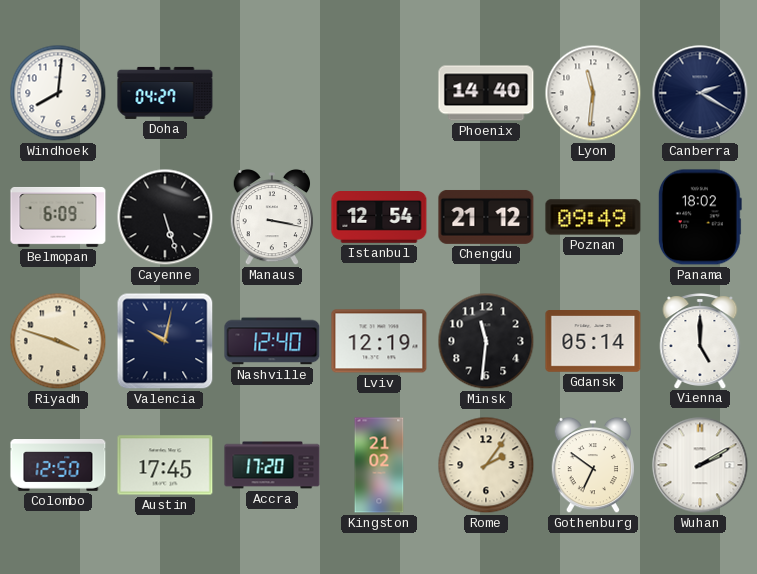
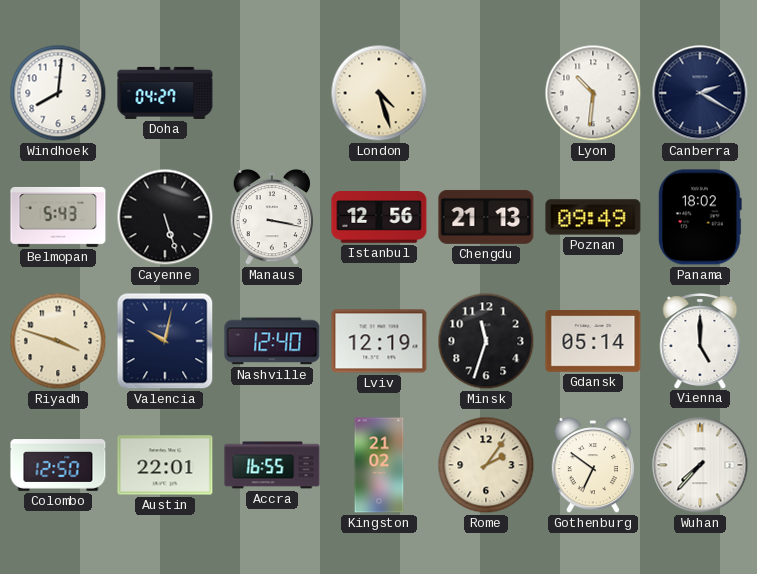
London: none -> 4:27 (379, 93)
Phoenix: 14:40 -> none (486, 93)
Lyon: 11:31 -> 10:31 (593, 93)
Belmopan: 6:09 -> 5:43 (58, 217)
Istanbul: 12:54 -> 12:56 (379, 218)
Chengdu: 21:12 -> 21:13 (486, 217)
Minsk: 11:31 -> 11:33 (486, 341)
Austin: 17:45 -> 22:01 (165, 465)
Accra: 17:20 -> 16:55 (272, 465)
Wuhan: 2:10 -> 7:37 (700, 465)
